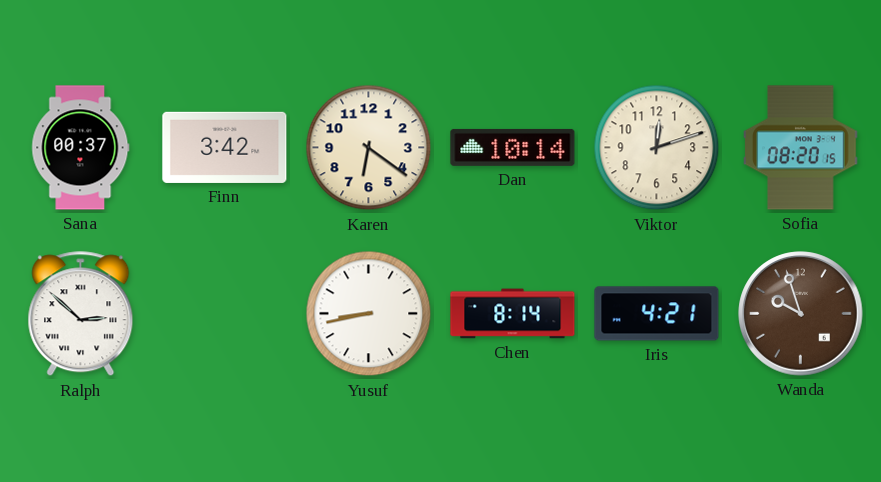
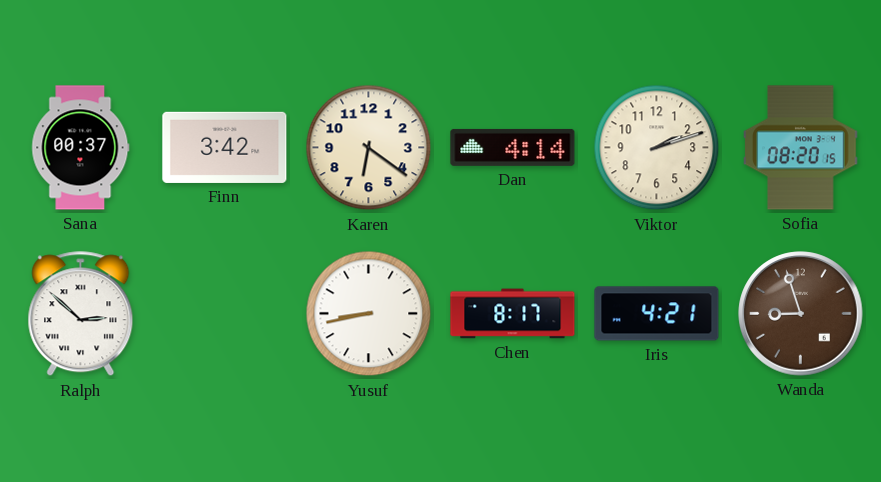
Dan: 10:14 -> 4:14 (513, 147)
Viktor: 12:12 -> 2:12 (657, 148)
Chen: 8:14 -> 8:17 (513, 314)
Wanda: 9:57 -> 8:57 (801, 314)
